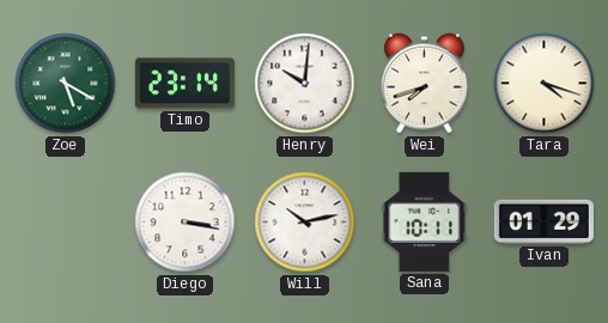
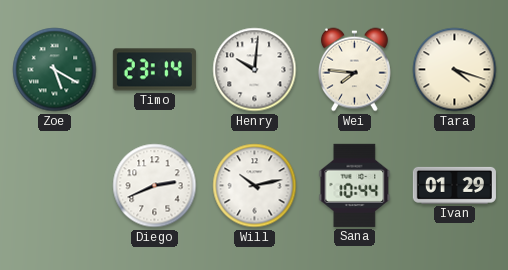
Wei: 7:42 -> 7:46 (354, 70)
Diego: 3:17 -> 2:41 (155, 186)
Sana: 10:11 -> 10:44 (355, 185)
